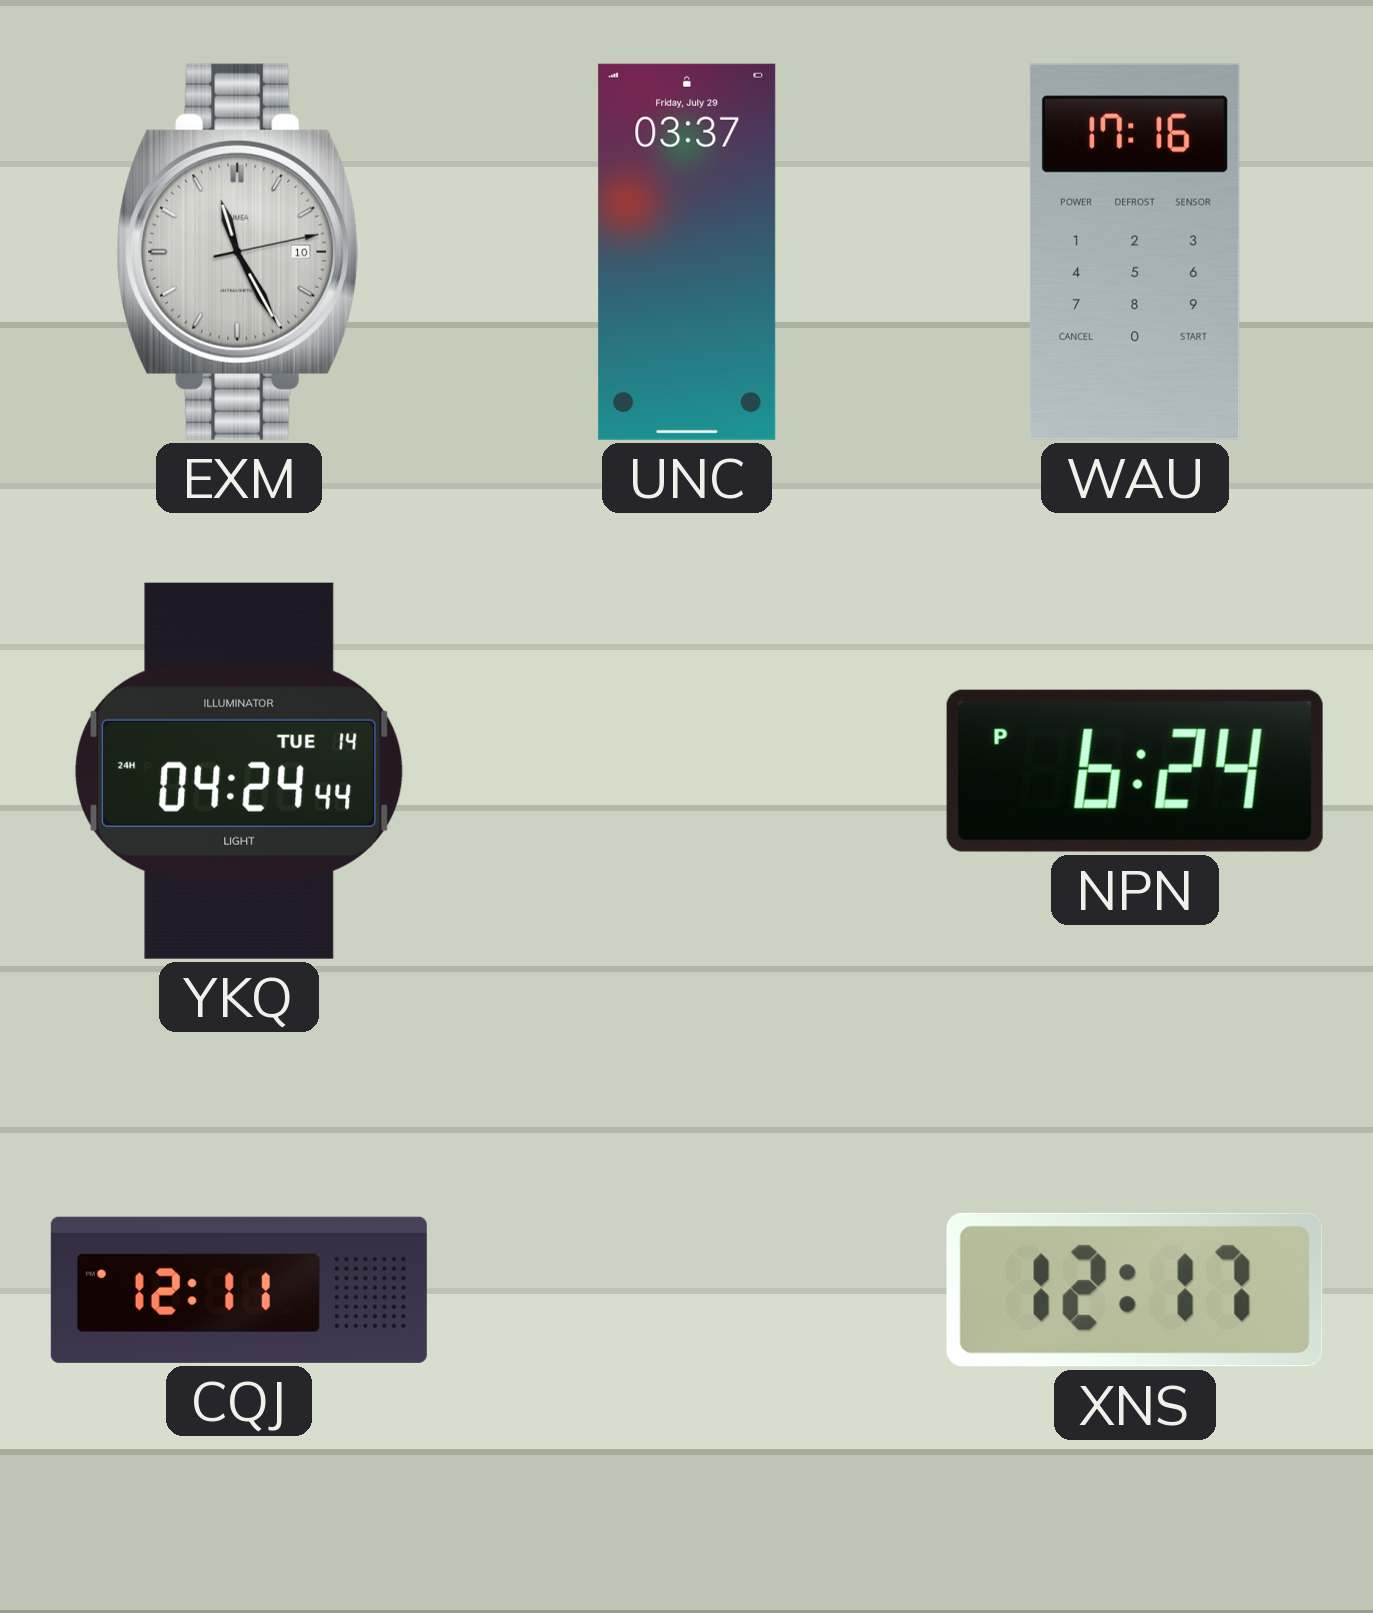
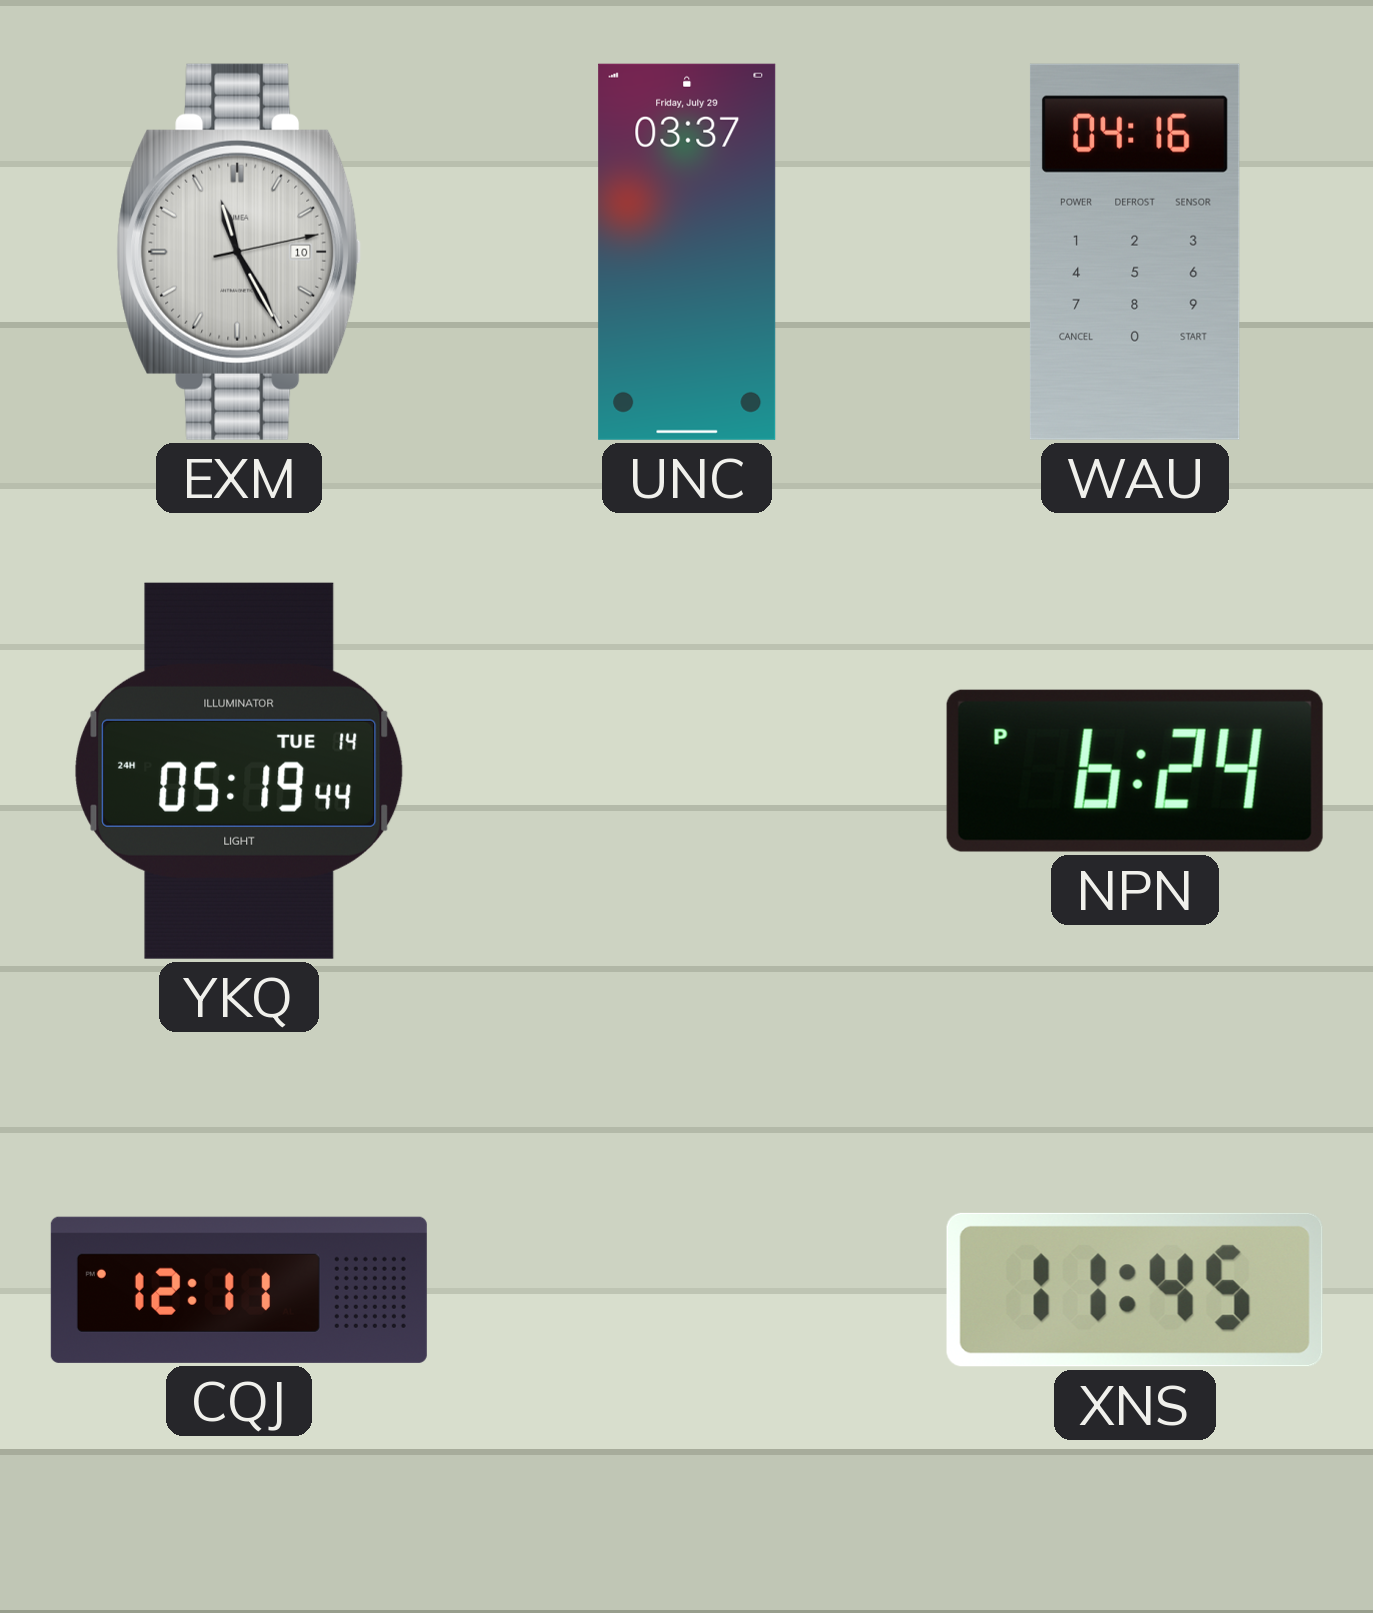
WAU: 17:16 -> 04:16 (1135, 252)
YKQ: 04:24 -> 05:19 (239, 771)
XNS: 12:17 -> 11:45 (1135, 1290)
